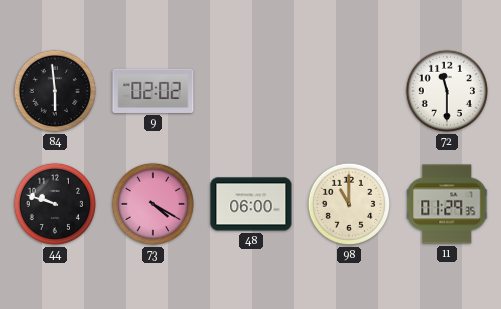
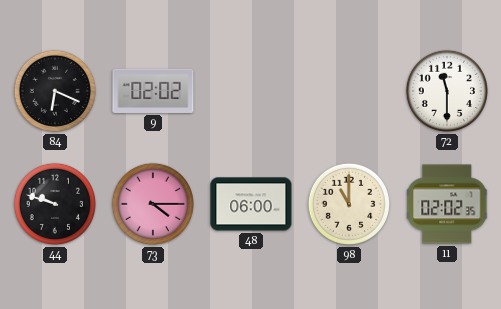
84: 5:59 -> 6:19 (55, 91)
73: 4:20 -> 4:15 (153, 204)
11: 01:29 -> 02:02 (448, 204)
